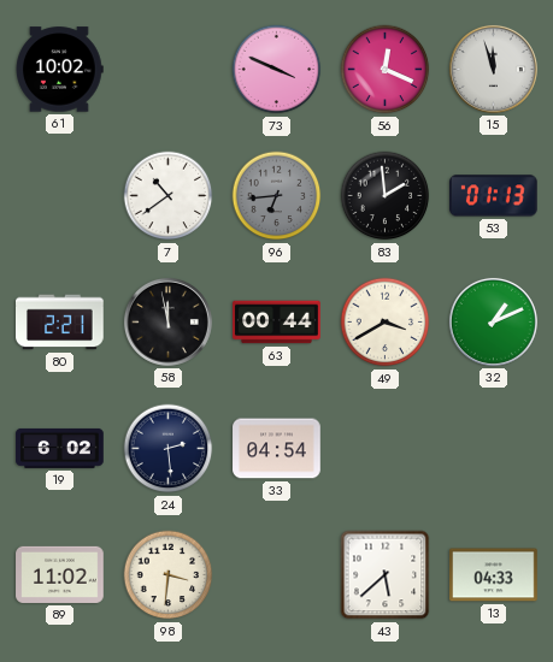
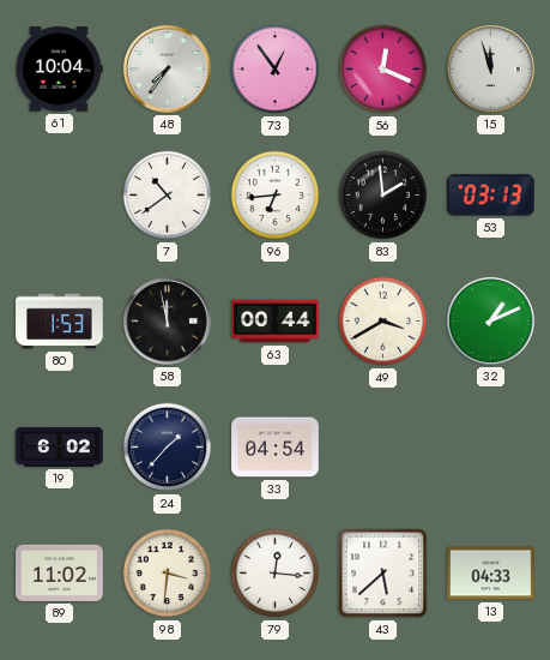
61: 10:02 -> 10:04 (59, 70)
48: none -> 7:36 (167, 68)
73: 3:49 -> 12:54 (276, 70)
96 dial: grey -> white (276, 196)
53: 01:13 -> 03:13 (491, 196)
80: 2:21 -> 1:53 (60, 322)
24: 2:29 -> 1:37 (168, 448)
79: none -> 12:16 (276, 574)
